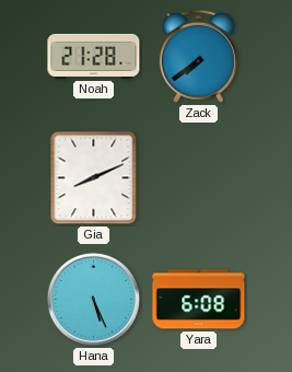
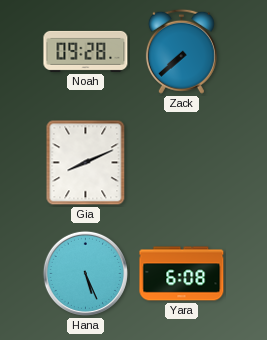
Noah: 21:28 -> 09:28 (86, 51)
Zack: 7:39 -> 7:38 (181, 51)
